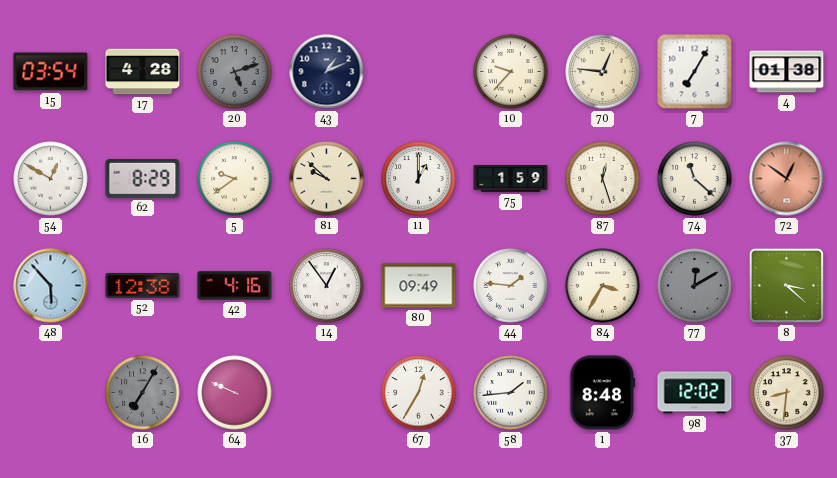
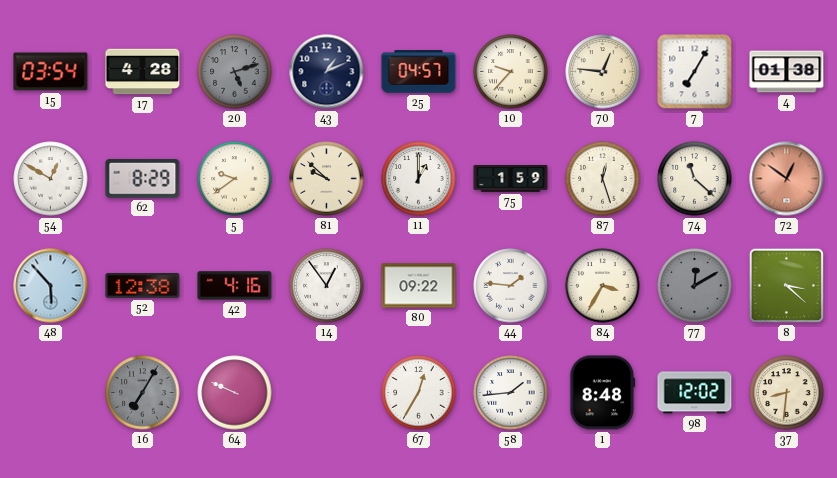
25: none -> 04:57 (419, 72)
80: 09:49 -> 09:22 (419, 286)
